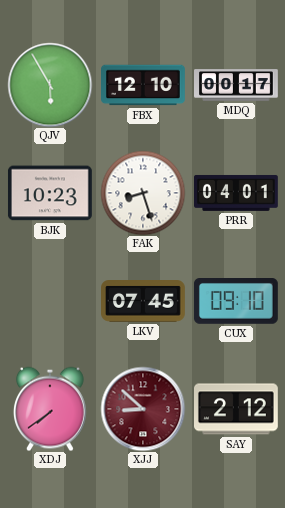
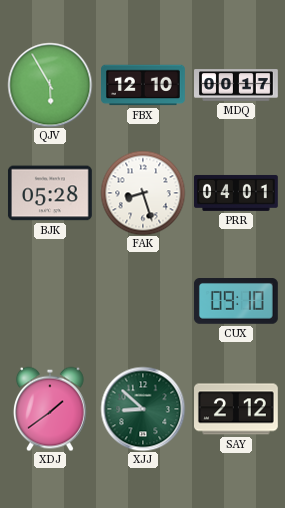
BJK: 10:23 -> 05:28 (50, 193)
LKV: 07:45 -> none (144, 302)
XDJ: 7:39 -> 1:39 (50, 409)
XJJ dial: burgundy -> green (143, 409)
